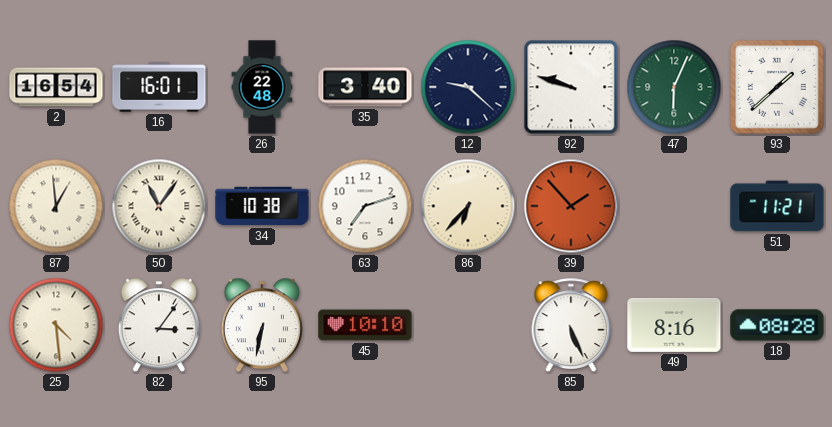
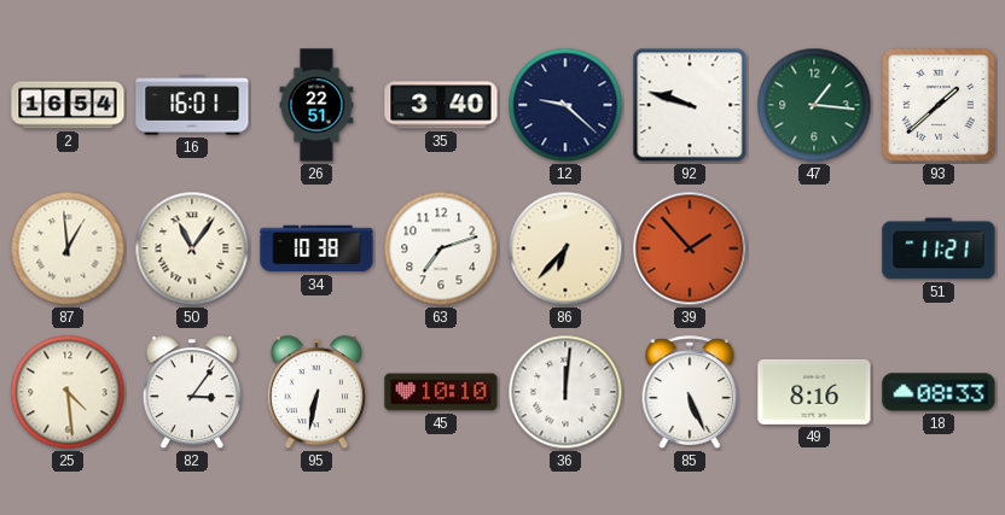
26: 22:48 -> 22:51 (316, 105)
47: 6:04 -> 1:16 (814, 105)
36: none -> 12:01 (565, 392)
18: 08:28 -> 08:33 (939, 392)
